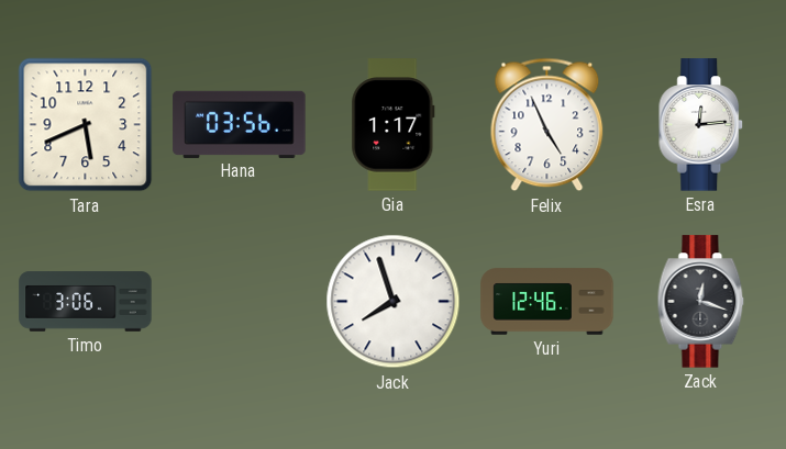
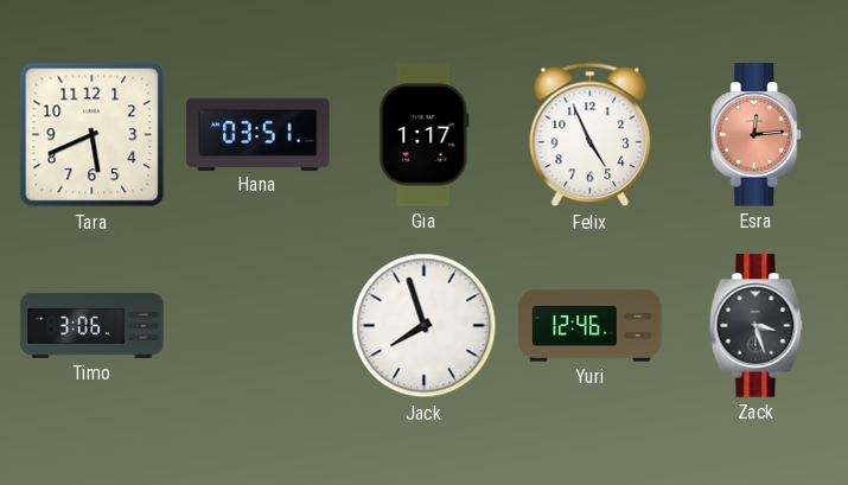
Hana: 03:56 -> 03:51 (259, 134)
Esra dial: white -> salmon (757, 135)
Zack: 12:18 -> 3:27 (757, 326)
